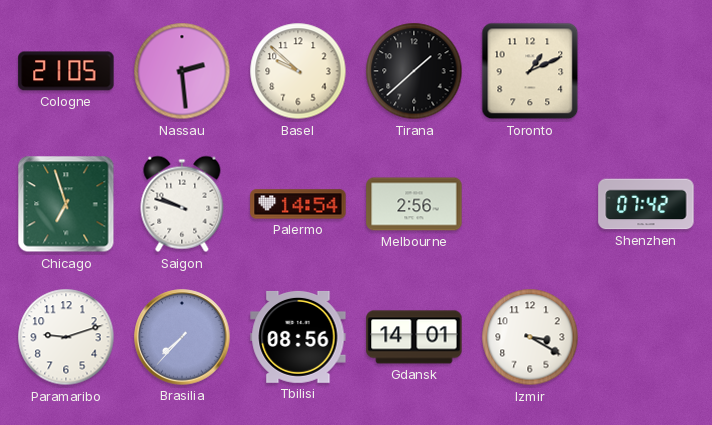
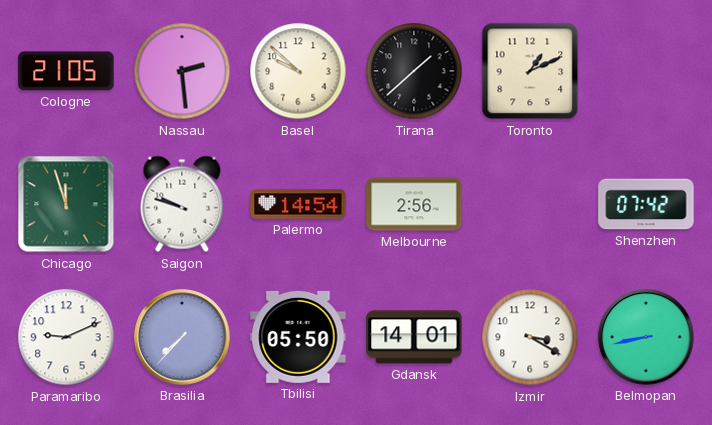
Chicago: 6:57 -> 11:57 (66, 204)
Paramaribo: 9:12 -> 9:11 (66, 337)
Tbilisi: 08:56 -> 05:50 (298, 337)
Belmopan: none -> 8:43 (646, 337)
